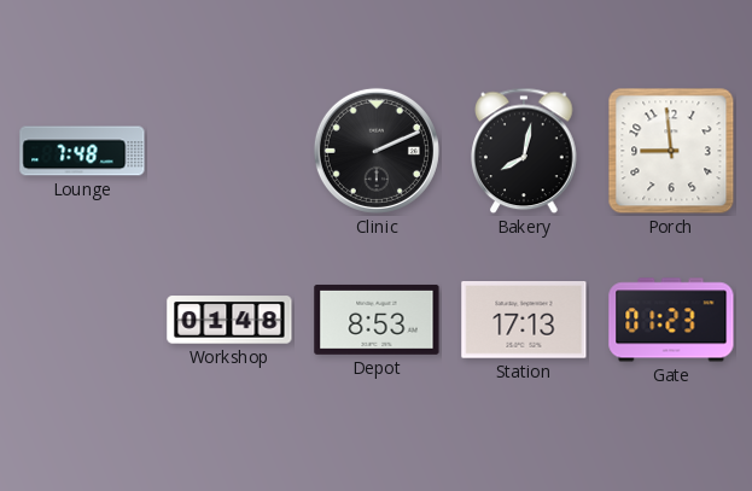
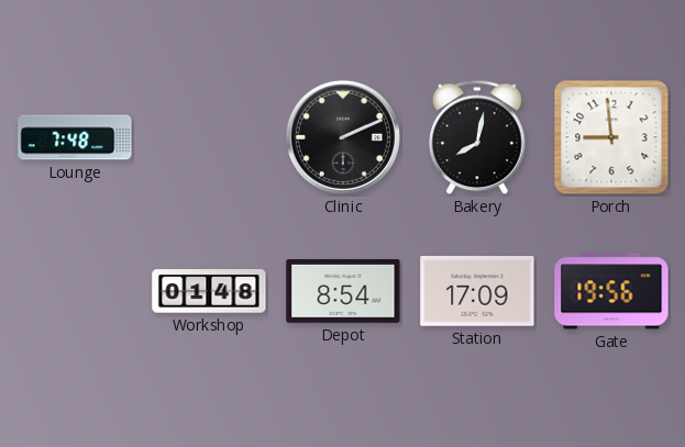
Depot: 8:53 -> 8:54 (343, 291)
Station: 17:13 -> 17:09 (477, 292)
Gate: 01:23 -> 19:56 (611, 291)
